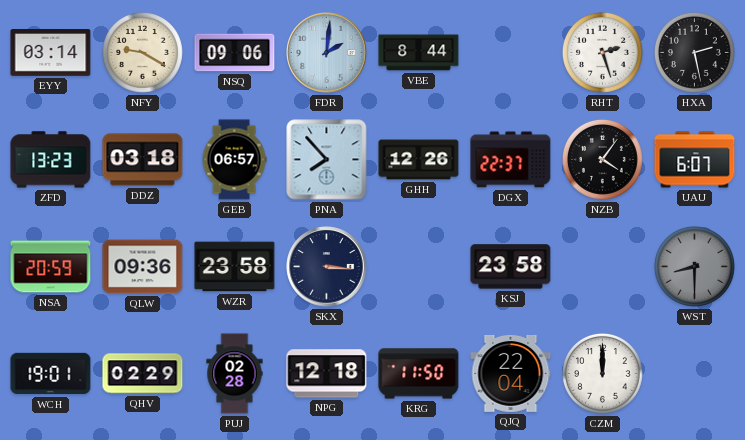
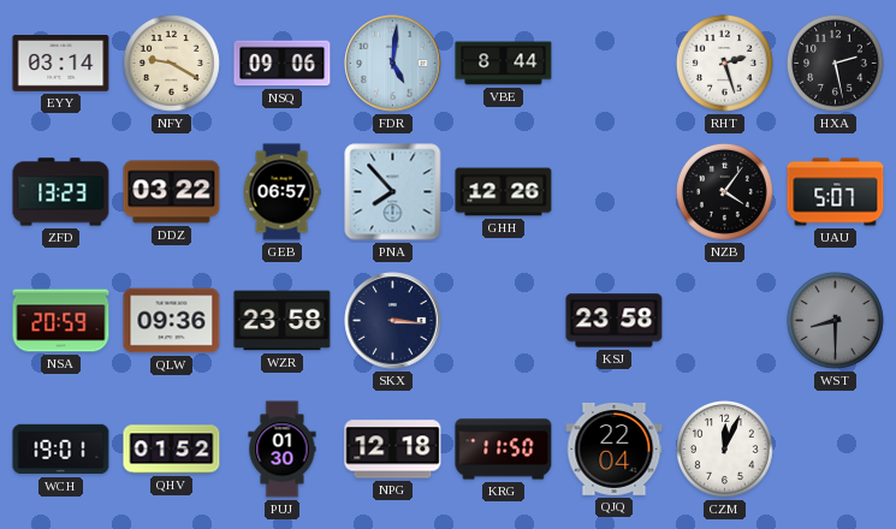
FDR: 2:01 -> 5:01 (393, 64)
DDZ: 03:18 -> 03:22 (172, 192)
DGX: 22:37 -> none (511, 160)
UAU: 6:07 -> 5:07 (836, 192)
QHV: 02:29 -> 01:52 (172, 450)
PUJ: 02:28 -> 01:30 (283, 450)
CZM: 12:00 -> 12:04 (724, 448)
